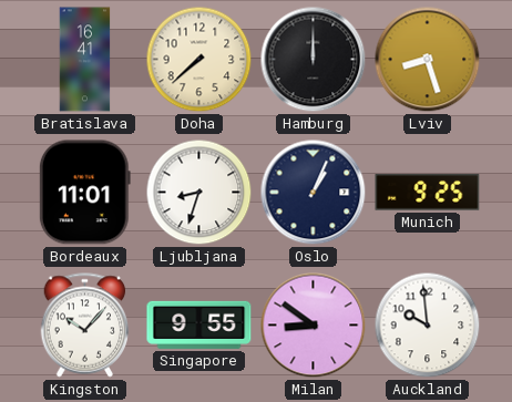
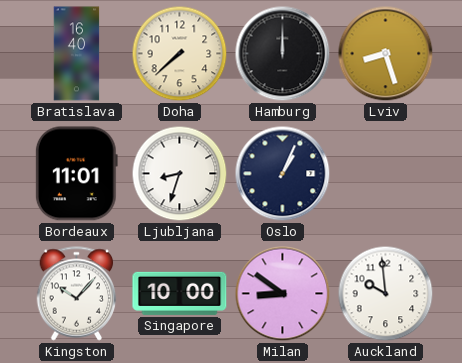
Bratislava: 16:41 -> 16:40 (77, 54)
Munich: 9:25 -> none (428, 193)
Singapore: 9:55 -> 10:00 (180, 293)
